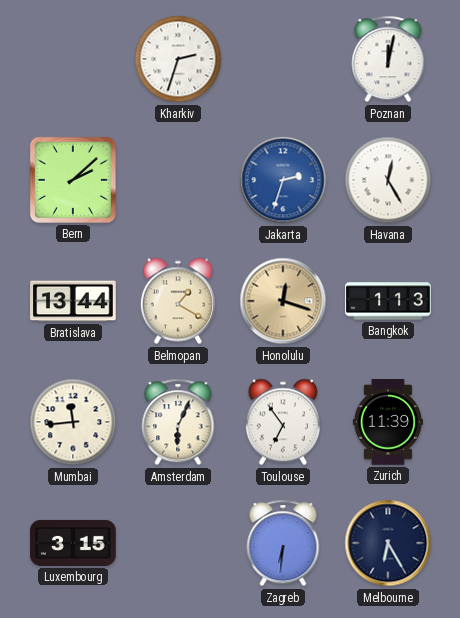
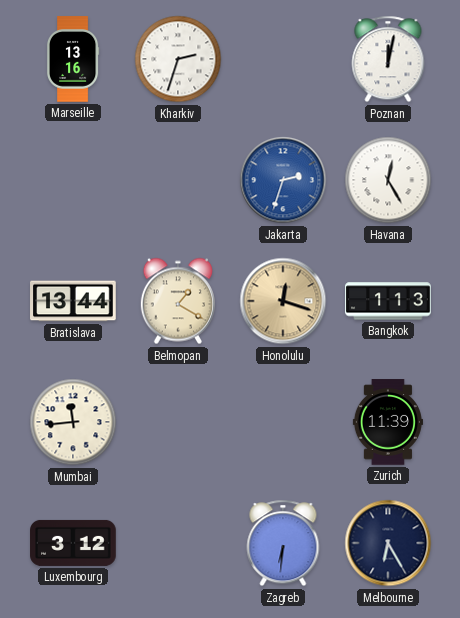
Marseille: none -> 13:16 (73, 59)
Bern: 2:08 -> none (73, 180)
Amsterdam: 6:04 -> none (178, 422)
Toulouse: 6:54 -> none (283, 422)
Luxembourg: 3:15 -> 3:12 (73, 543)
